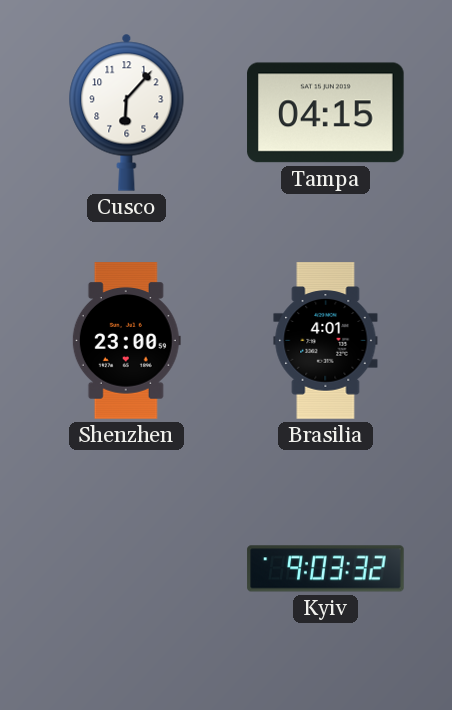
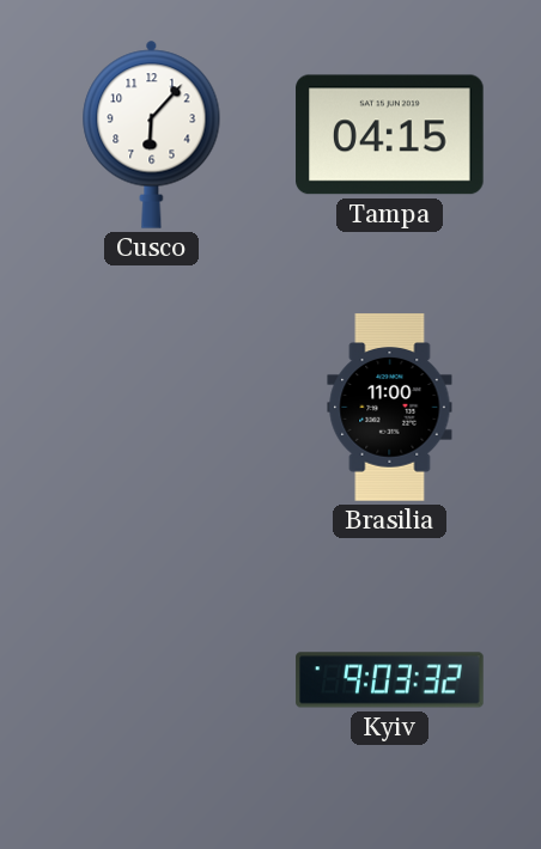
Shenzhen: 23:00 -> none (126, 341)
Brasilia: 4:01 -> 11:00 (390, 408)
